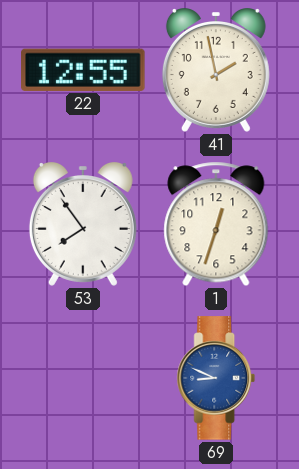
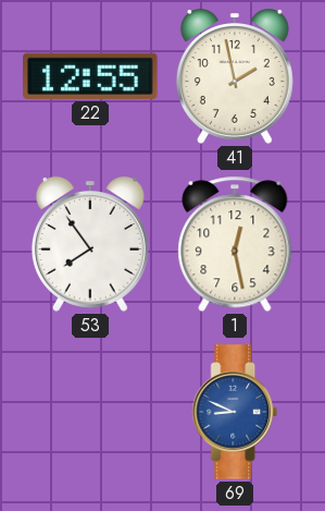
1: 12:33 -> 12:28 (235, 244)
